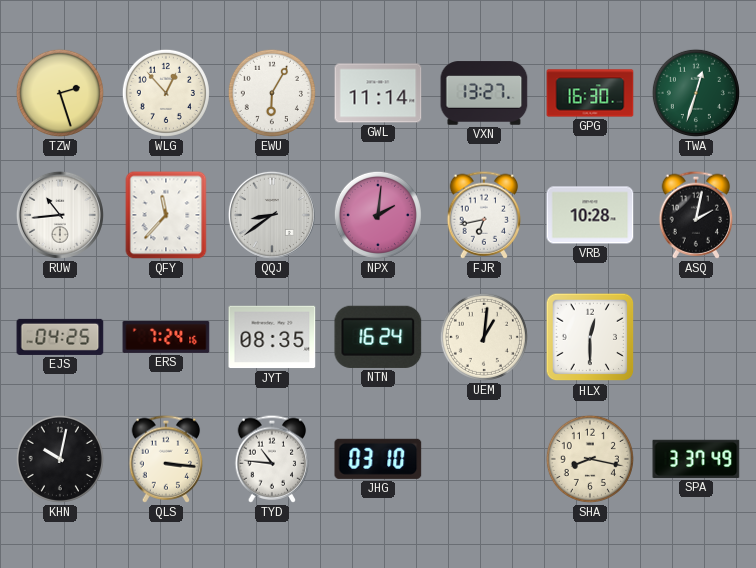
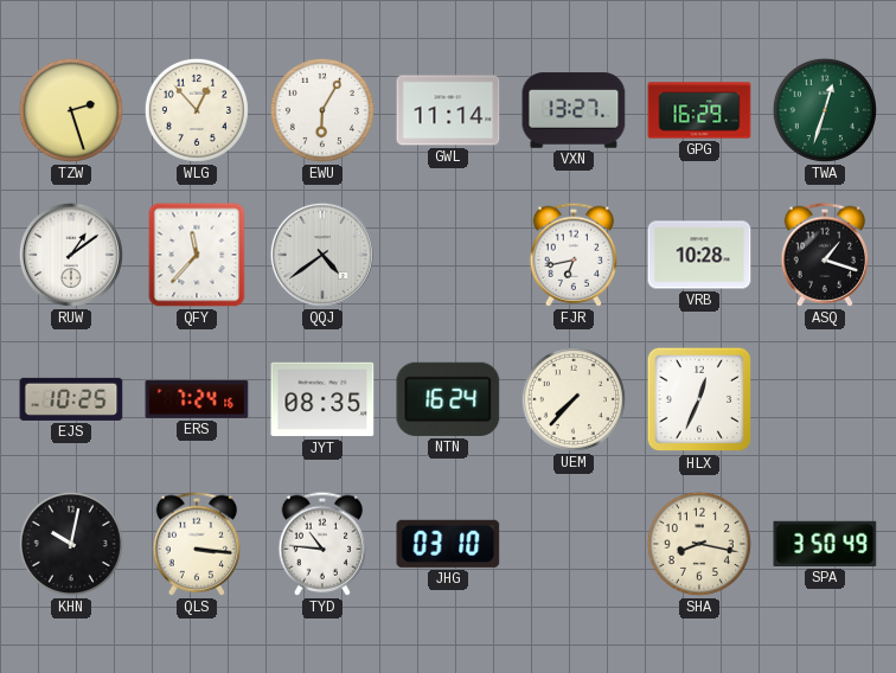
GPG: 16:30 -> 16:29 (699, 110)
RUW: 10:44 -> 1:09 (71, 255)
QQJ: 8:39 -> 4:39 (322, 255)
NPX: 2:01 -> none (378, 215)
ASQ: 2:02 -> 1:18 (825, 255)
EJS: 04:25 -> 10:25 (71, 399)
UEM: 1:01 -> 7:37 (574, 399)
HLX: 12:30 -> 12:34 (699, 399)
SPA: 3:37 -> 3:50 (825, 544)
